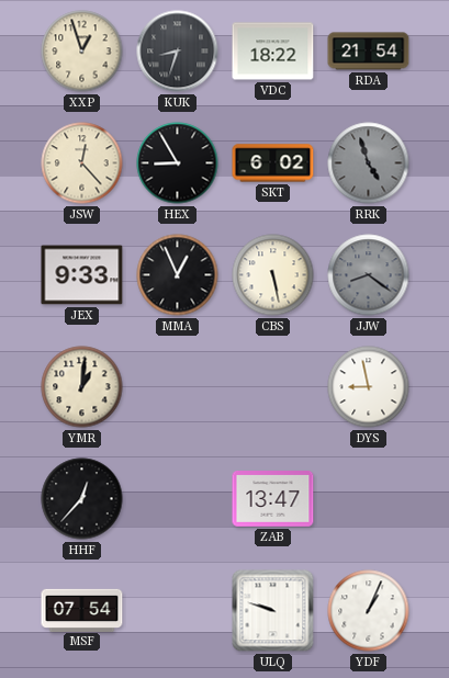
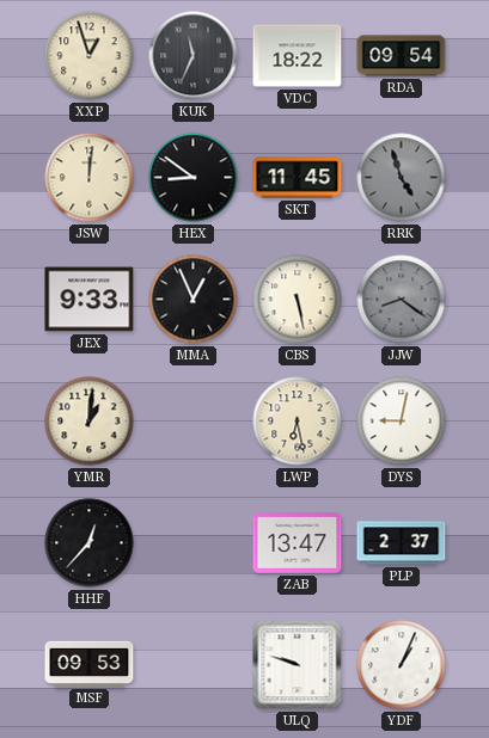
KUK: 8:33 -> 11:34 (194, 56)
RDA: 21:54 -> 09:54 (402, 56)
JSW: 12:23 -> 12:01 (90, 178)
HEX: 8:55 -> 8:51 (194, 178)
SKT: 6:02 -> 11:45 (298, 178)
LWP: none -> 6:28 (298, 422)
DYS: 8:58 -> 9:02 (402, 422)
PLP: none -> 2:37 (402, 543)
MSF: 07:54 -> 09:53 (90, 664)
